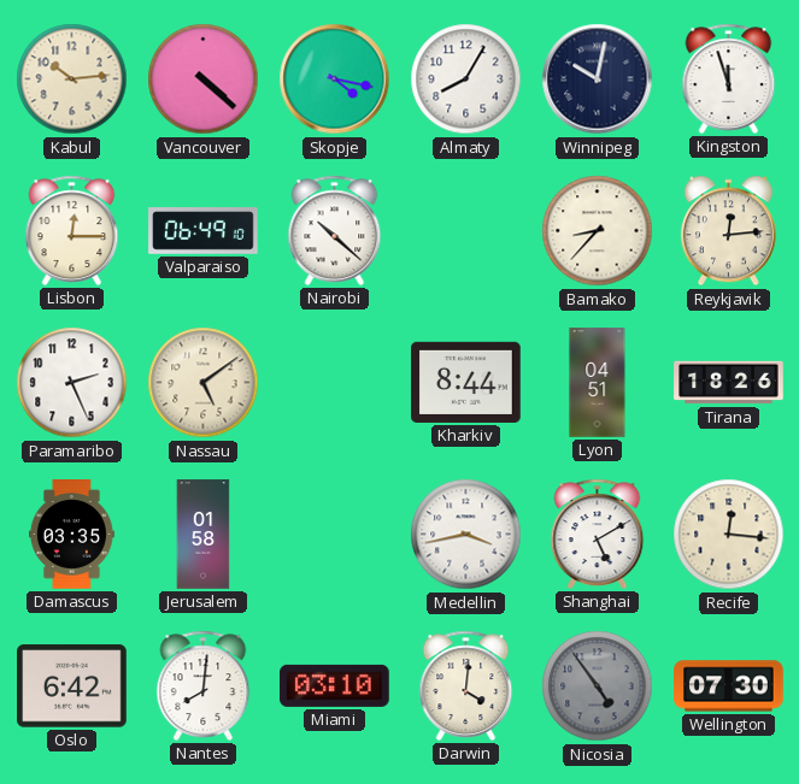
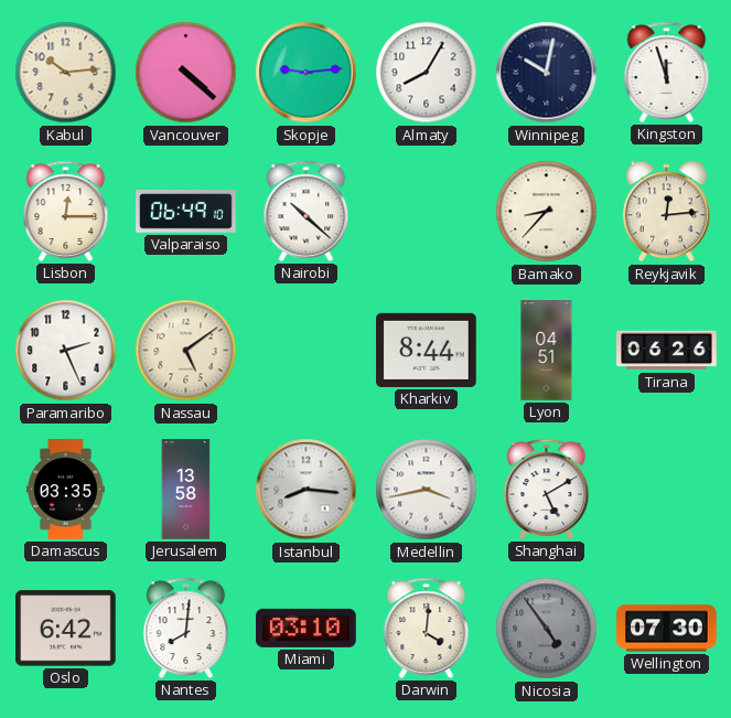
Skopje: 4:17 -> 9:14 (307, 73)
Tirana: 18:26 -> 06:26 (667, 351)
Jerusalem: 01:58 -> 13:58 (186, 490)
Istanbul: none -> 8:16 (307, 490)
Recife: 12:16 -> none (729, 535)
